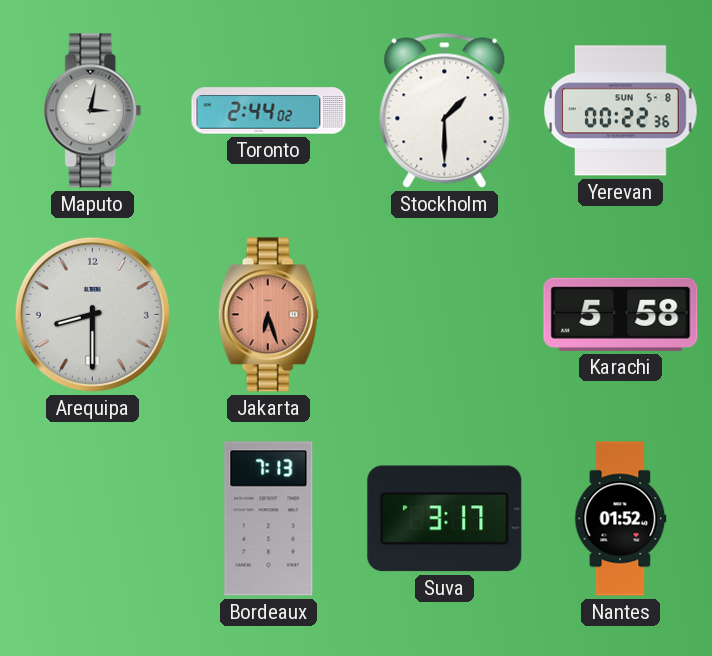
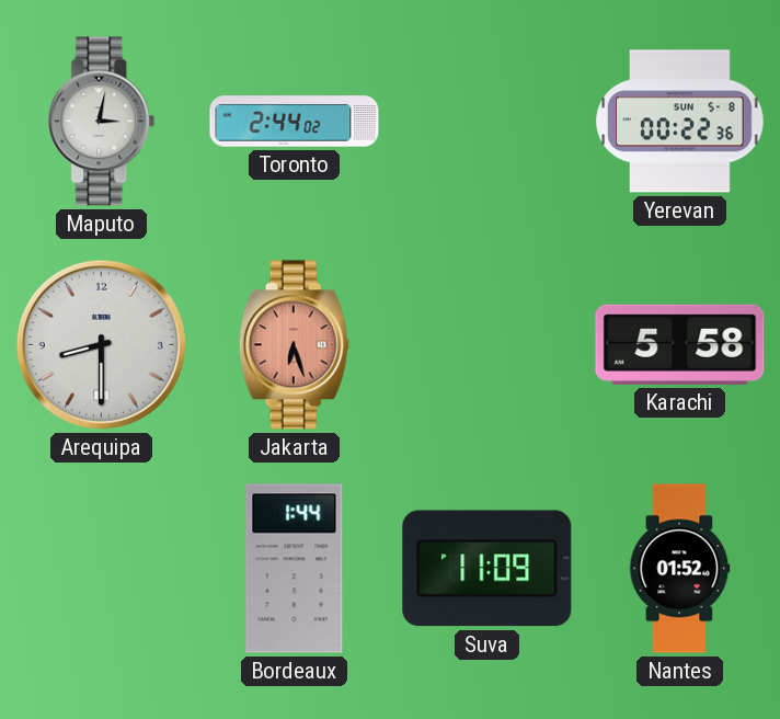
Stockholm: 1:30 -> none (445, 110)
Bordeaux: 7:13 -> 1:44 (295, 569)
Suva: 3:17 -> 11:09 (487, 569)
